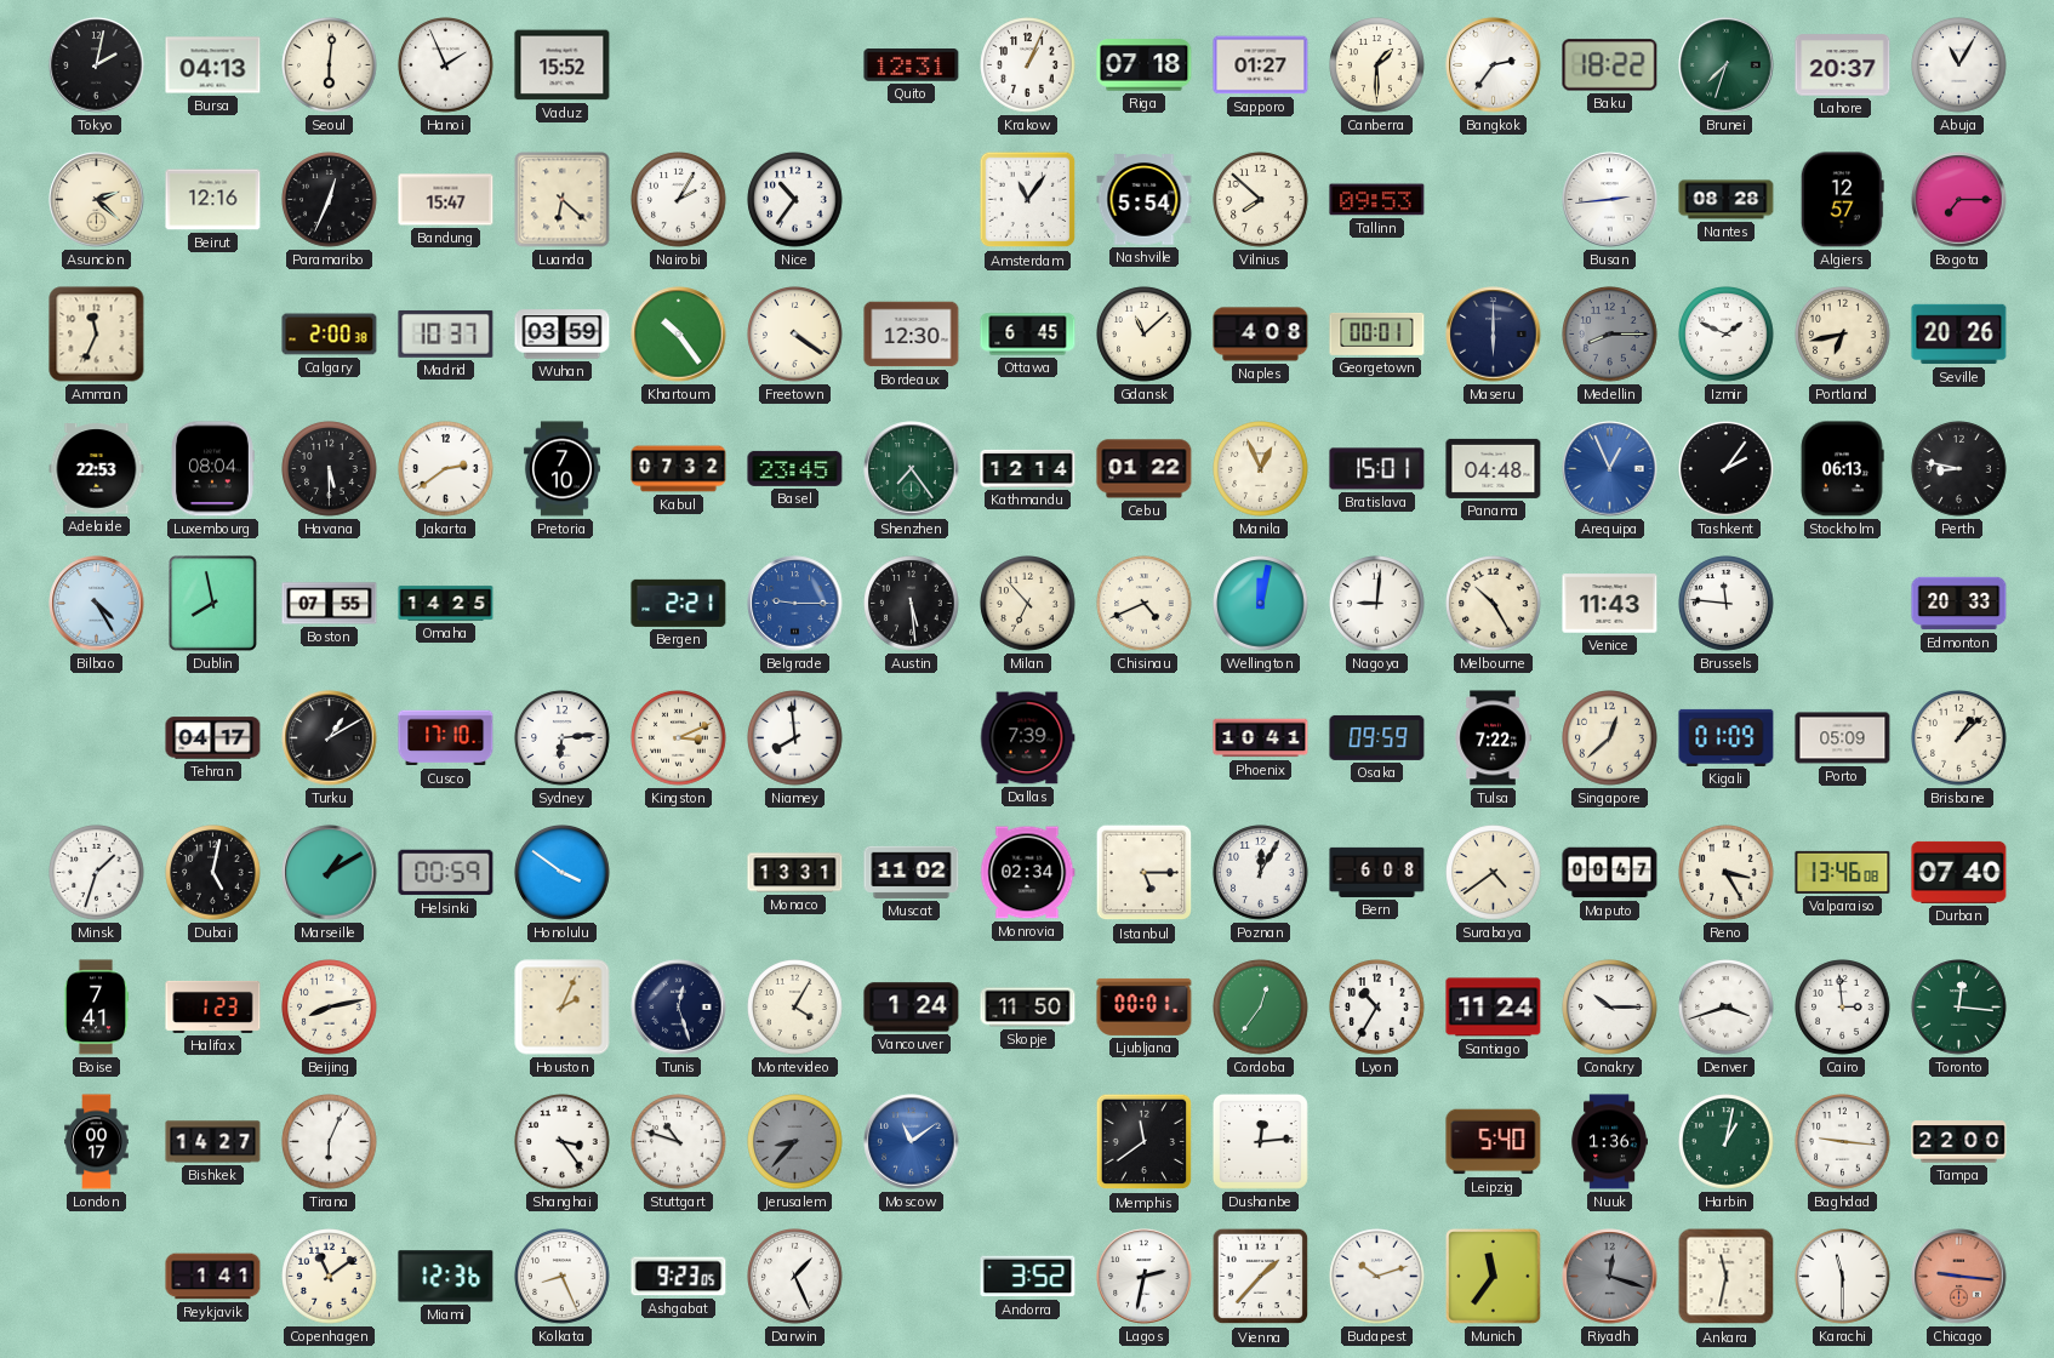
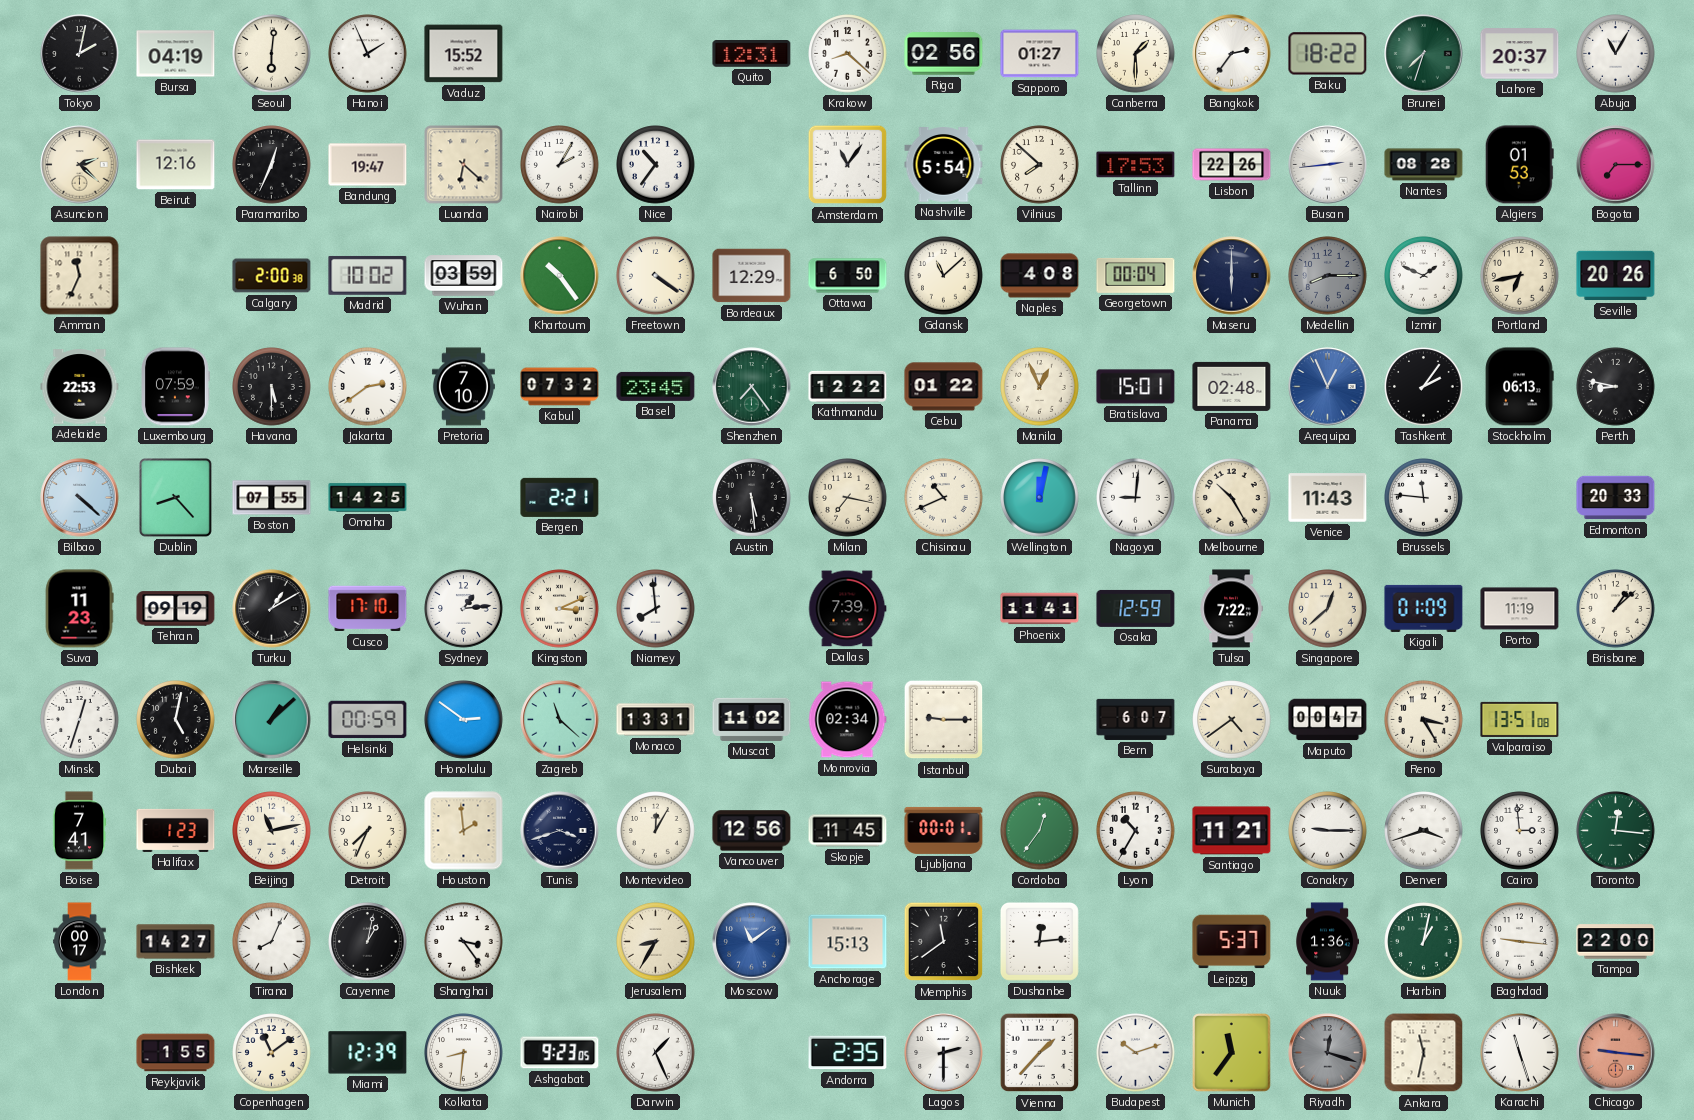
Bursa: 04:13 -> 04:19 (176, 54)
Krakow: 1:04 -> 8:22 (848, 54)
Riga: 07:18 -> 02:56 (944, 54)
Bandung: 15:47 -> 19:47 (368, 165)
Tallinn: 09:53 -> 17:53 (1136, 165)
Lisbon: none -> 22:26 (1232, 165)
Algiers: 12:57 -> 01:53 (1519, 165)
Madrid: 10:37 -> 10:02 (368, 275)
Bordeaux: 12:30 -> 12:29 (752, 276)
Ottawa: 6:45 -> 6:50 (848, 276)
Georgetown: 00:01 -> 00:04 (1136, 275)
Luxembourg: 08:04 -> 07:59 (175, 387)
Kathmandu: 12:14 -> 12:22 (848, 386)
Panama: 04:48 -> 02:48 (1232, 386)
Bilbao: 4:25 -> 4:22 (80, 498)
Dublin: 7:58 -> 8:23 (176, 498)
Belgrade: 9:15 -> none (795, 604)
Milan: 6:53 -> 7:17 (848, 498)
Chisinau: 4:41 -> 10:41 (944, 498)
Suva: none -> 11:23 (79, 609)
Tehran: 04:17 -> 09:19 (176, 609)
Sydney: 6:14 -> 1:14 (464, 609)
Phoenix: 10:41 -> 11:41 (1040, 609)
Osaka: 09:59 -> 12:59 (1136, 608)
Porto: 05:09 -> 11:19 (1520, 609)
Minsk: 1:33 -> 12:33 (80, 720)
Marseille: 1:10 -> 1:08 (272, 720)
Honolulu: 3:51 -> 2:51 (464, 720)
Zagreb: none -> 11:22 (560, 720)
Istanbul: 5:15 -> 9:15 (944, 720)
Poznan: 12:05 -> none (1261, 873)
Bern: 6:08 -> 6:07 (1136, 719)
Valparaiso: 13:46 -> 13:51 (1520, 719)
Durban: 07:40 -> none (1959, 872)
Beijing: 8:13 -> 11:13 (272, 831)
Detroit: none -> 7:34 (368, 831)
Houston: 2:04 -> 1:59 (464, 831)
Tunis: 12:27 -> 3:42 (560, 831)
Montevideo: 4:05 -> 12:05 (656, 831)
Vancouver: 1:24 -> 12:56 (752, 831)
Skopje: 11:50 -> 11:45 (848, 831)
Santiago: 11:24 -> 11:21 (1232, 831)
Conakry: 10:15 -> 9:15 (1328, 831)
Tirana: 6:04 -> 8:04 (272, 942)
Cayenne: none -> 1:02 (368, 942)
Stuttgart: 10:48 -> none (679, 1142)
Jerusalem: 8:37 -> 8:35 (656, 942)
Jerusalem dial: grey -> cream (656, 942)
Anchorage: none -> 15:13 (848, 942)
Leipzig: 5:40 -> 5:37 (1232, 942)
Reykjavik: 1:41 -> 1:55 (176, 1053)
Miami: 12:36 -> 12:39 (368, 1053)
Kolkata: 8:26 -> 8:31 (464, 1053)
Andorra: 3:52 -> 2:35 (848, 1053)
Lagos: 2:32 -> 2:30 (944, 1053)
Karachi: 11:30 -> 11:27 (1520, 1053)
